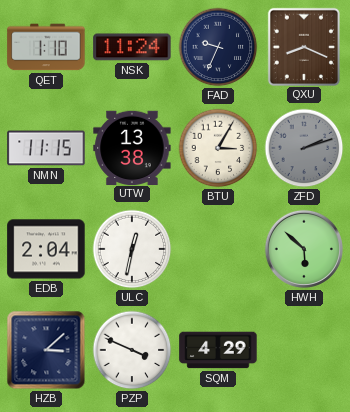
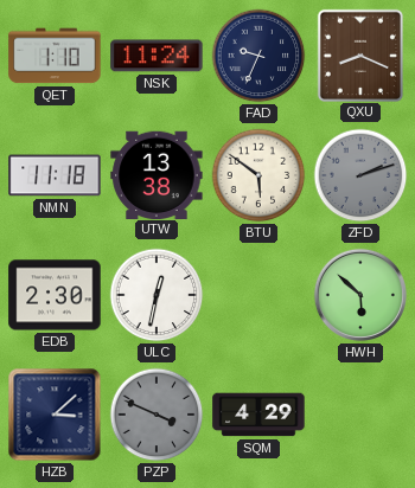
NMN: 11:15 -> 11:18 (55, 175)
BTU: 3:05 -> 5:51 (258, 175)
EDB: 2:04 -> 2:30 (55, 295)
PZP dial: white -> grey (157, 415)
